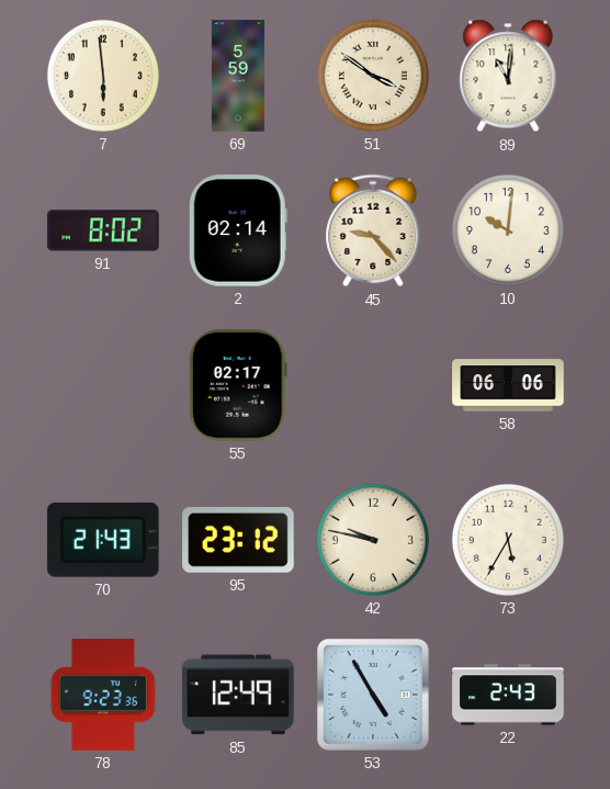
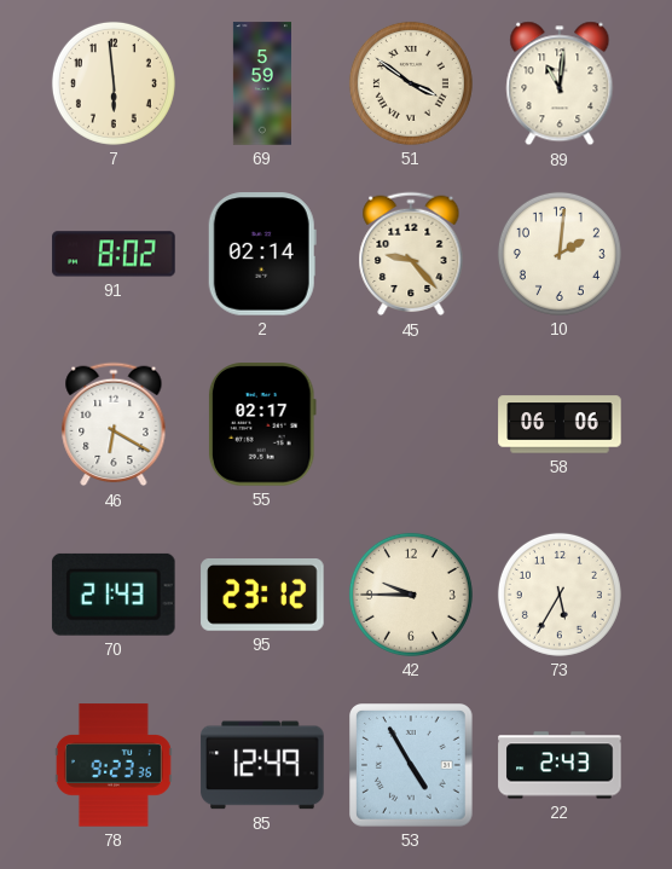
10: 10:01 -> 2:01 (560, 254)
46: none -> 6:20 (114, 424)
42: 9:47 -> 9:45 (411, 595)
